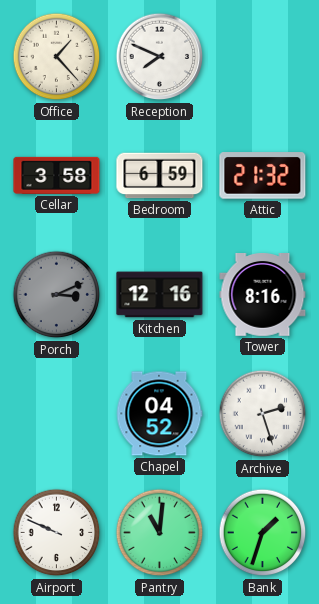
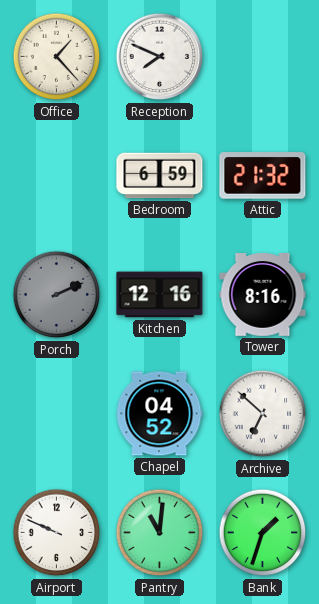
Cellar: 3:58 -> none (57, 175)
Porch: 3:11 -> 2:11 (57, 295)
Archive: 2:27 -> 6:52 (263, 414)
